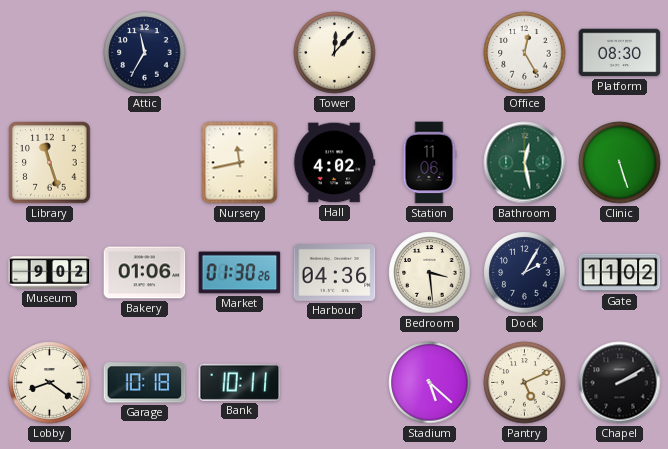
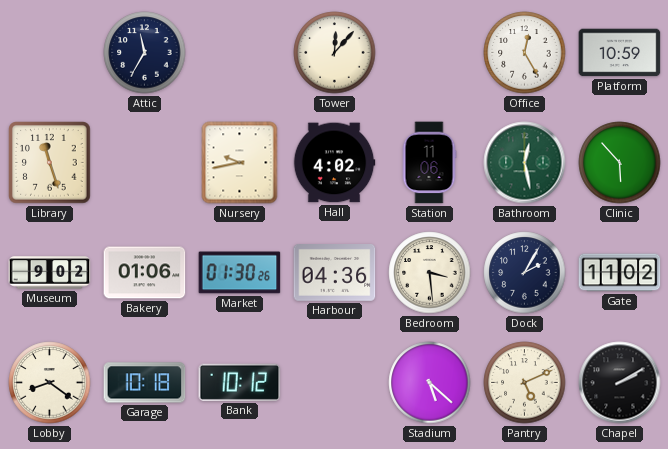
Platform: 08:30 -> 10:59 (620, 53)
Nursery: 11:43 -> 9:43 (240, 163)
Clinic: 5:27 -> 5:53 (620, 163)
Bank: 10:11 -> 10:12 (240, 382)
